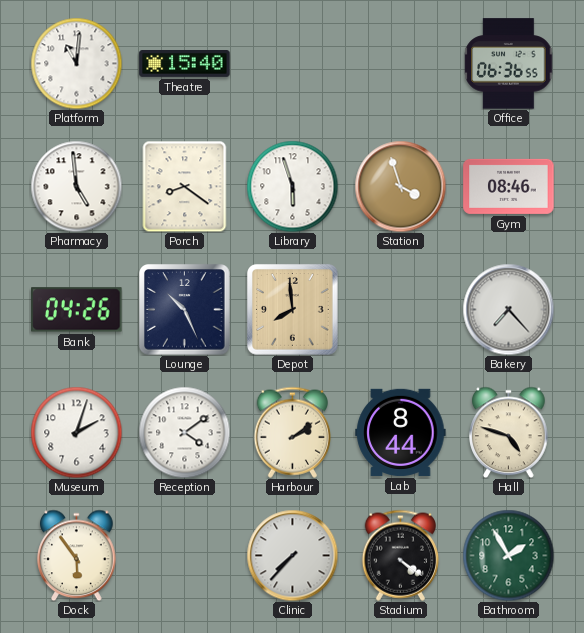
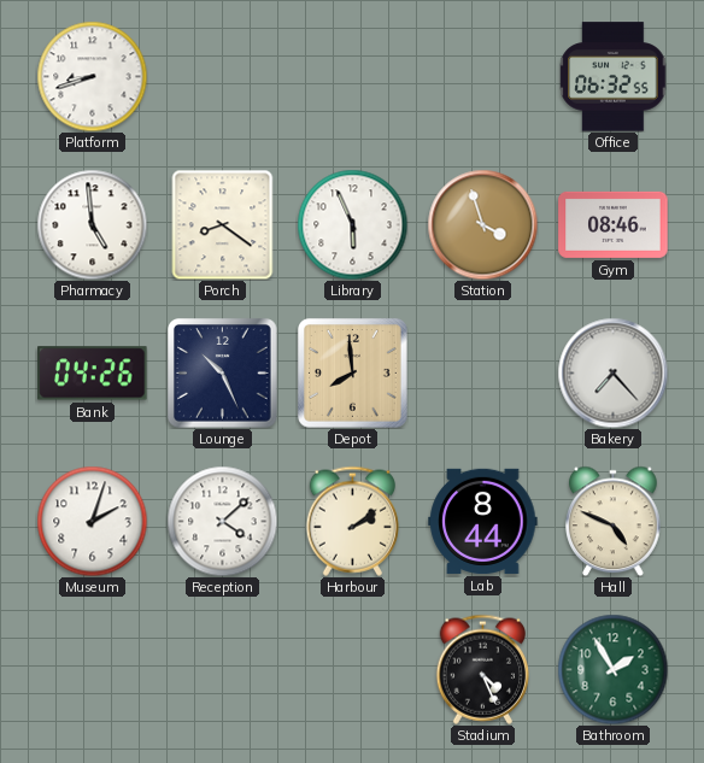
Platform: 11:01 -> 8:42 (92, 76)
Theatre: 15:40 -> none (185, 64)
Office: 06:36 -> 06:32 (614, 77)
Library: 5:57 -> 5:56 (352, 224)
Reception: 4:09 -> 4:08 (222, 521)
Hall: 4:48 -> 4:49 (614, 521)
Dock: 5:54 -> none (77, 555)
Clinic: 7:37 -> none (292, 555)
Stadium: 4:21 -> 4:26 (482, 669)
